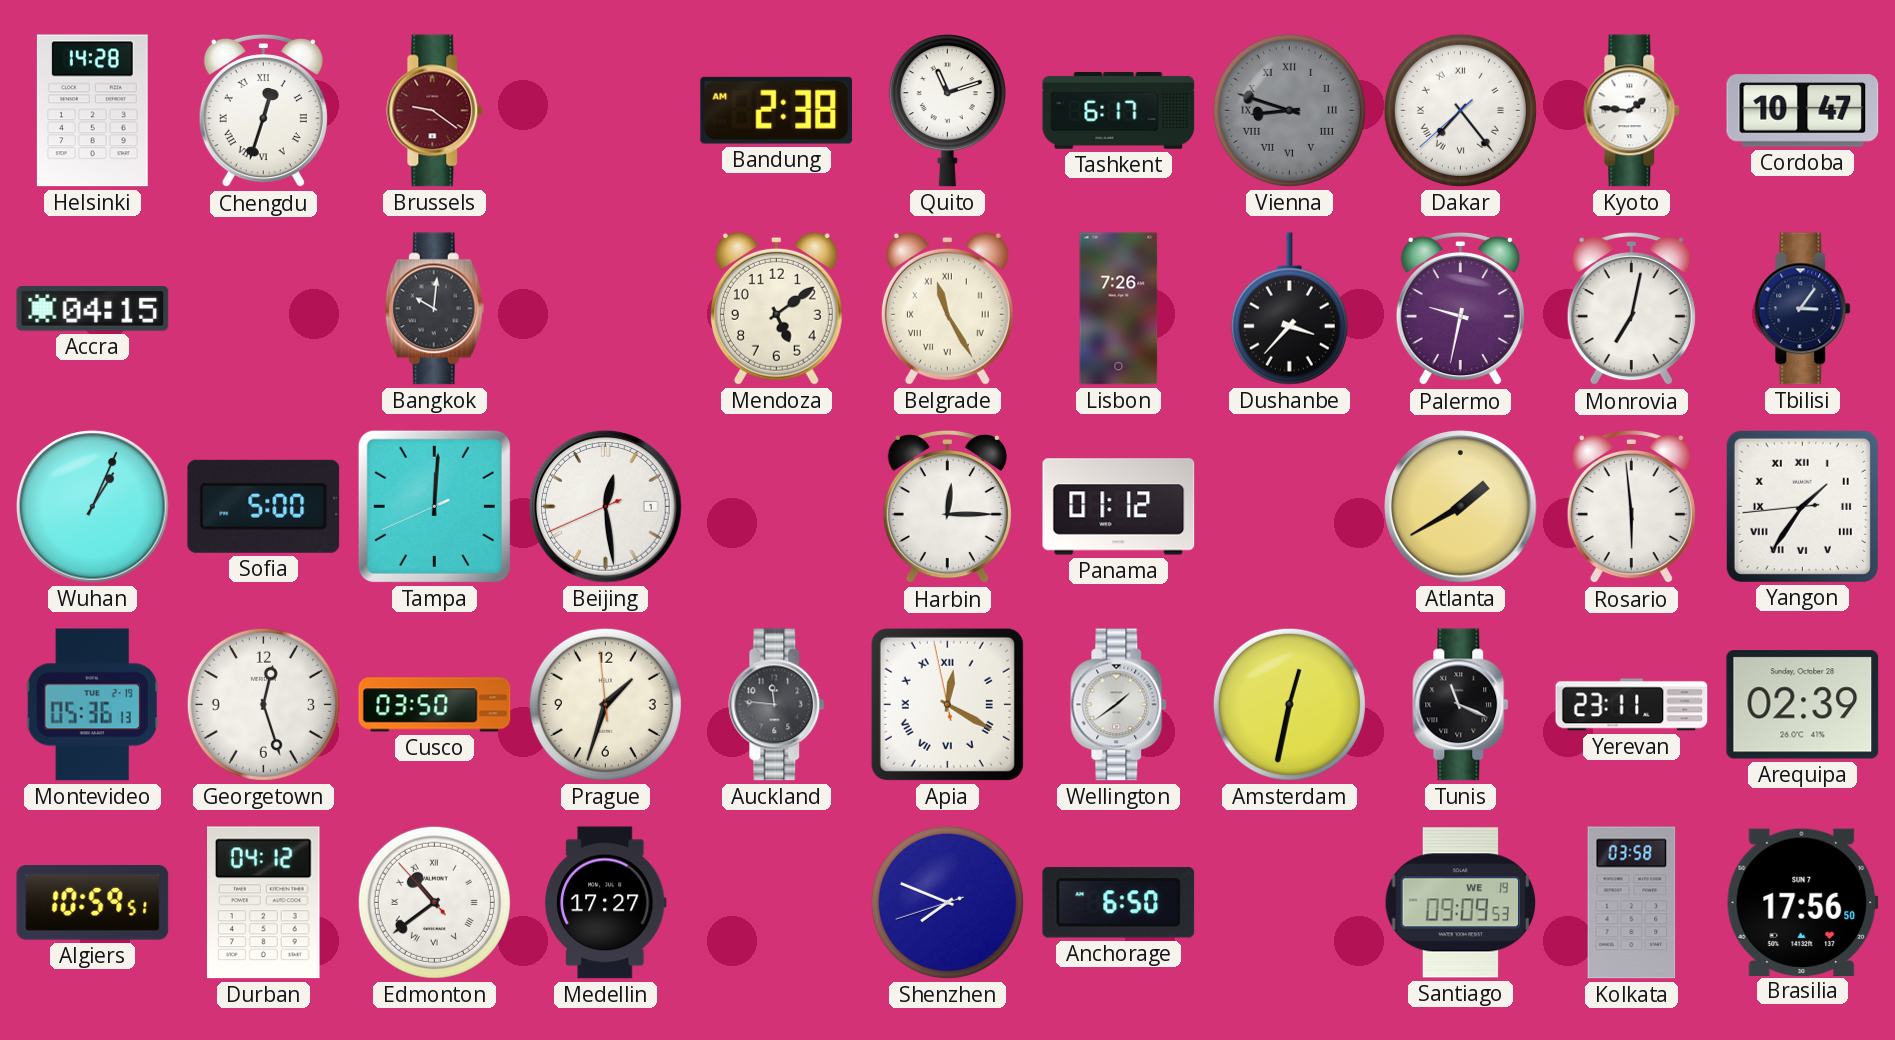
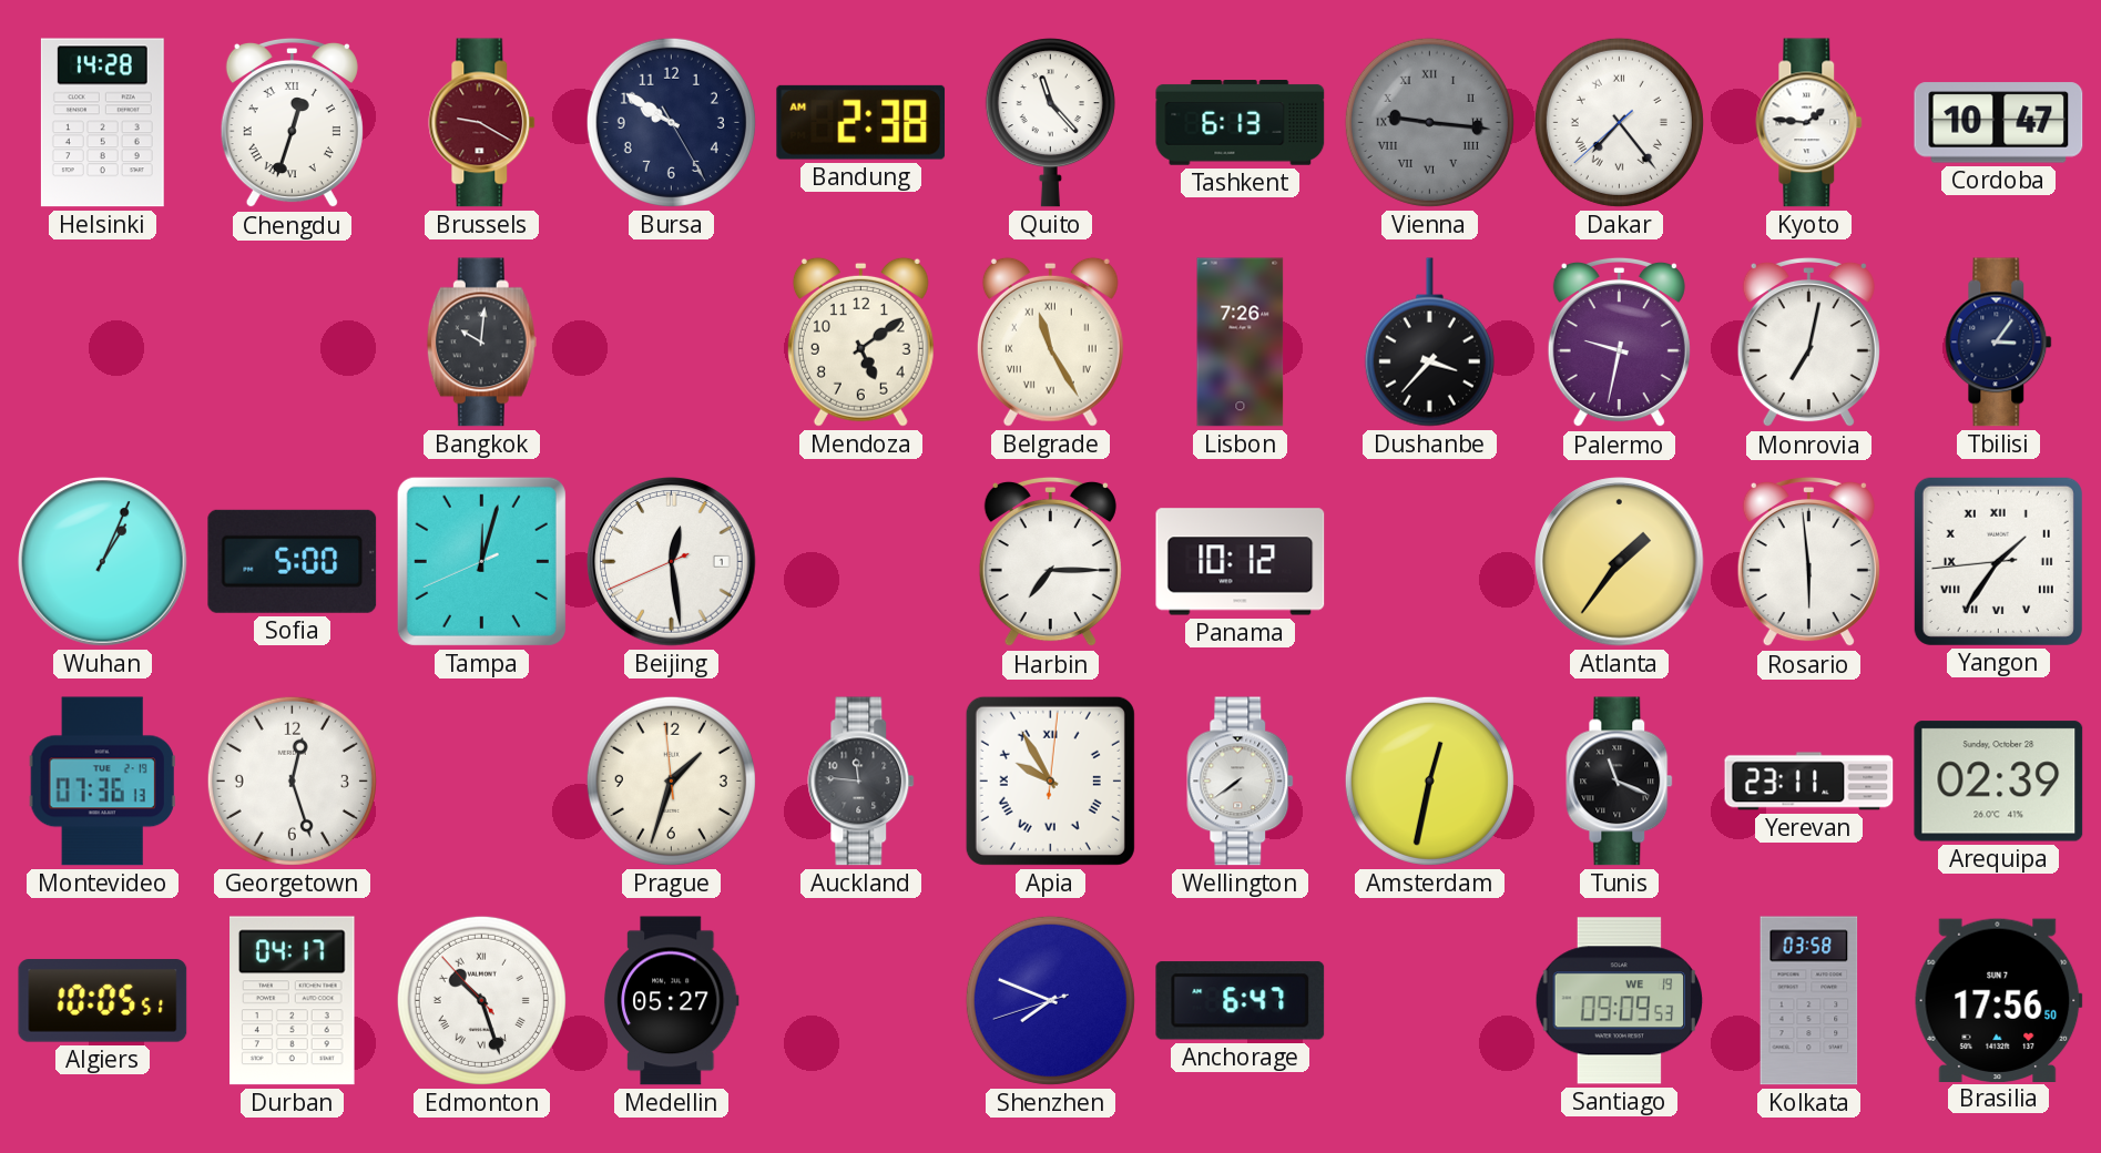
Brussels: 9:21 -> 9:20 (482, 123)
Bursa: none -> 9:50 (671, 122)
Quito: 11:12 -> 11:23 (1050, 123)
Tashkent: 6:17 -> 6:13 (1241, 123)
Vienna: 8:48 -> 9:16 (1429, 122)
Accra: 04:15 -> none (93, 309)
Tampa: 12:00 -> 12:02 (481, 561)
Harbin: 12:15 -> 7:15 (1050, 562)
Panama: 01:12 -> 10:12 (1241, 562)
Atlanta: 1:40 -> 1:36 (1620, 562)
Montevideo: 05:36 -> 07:36 (102, 782)
Cusco: 03:50 -> none (435, 705)
Apia: 12:19 -> 9:55 (1050, 780)
Wellington: 1:39 -> 7:39 (1241, 782)
Algiers: 10:59 -> 10:05 (103, 1001)
Durban: 04:12 -> 04:17 (293, 1001)
Edmonton: 10:38 -> 10:26 (481, 1000)
Medellin: 17:27 -> 05:27 (671, 1001)
Anchorage: 6:50 -> 6:47 (1241, 1001)
